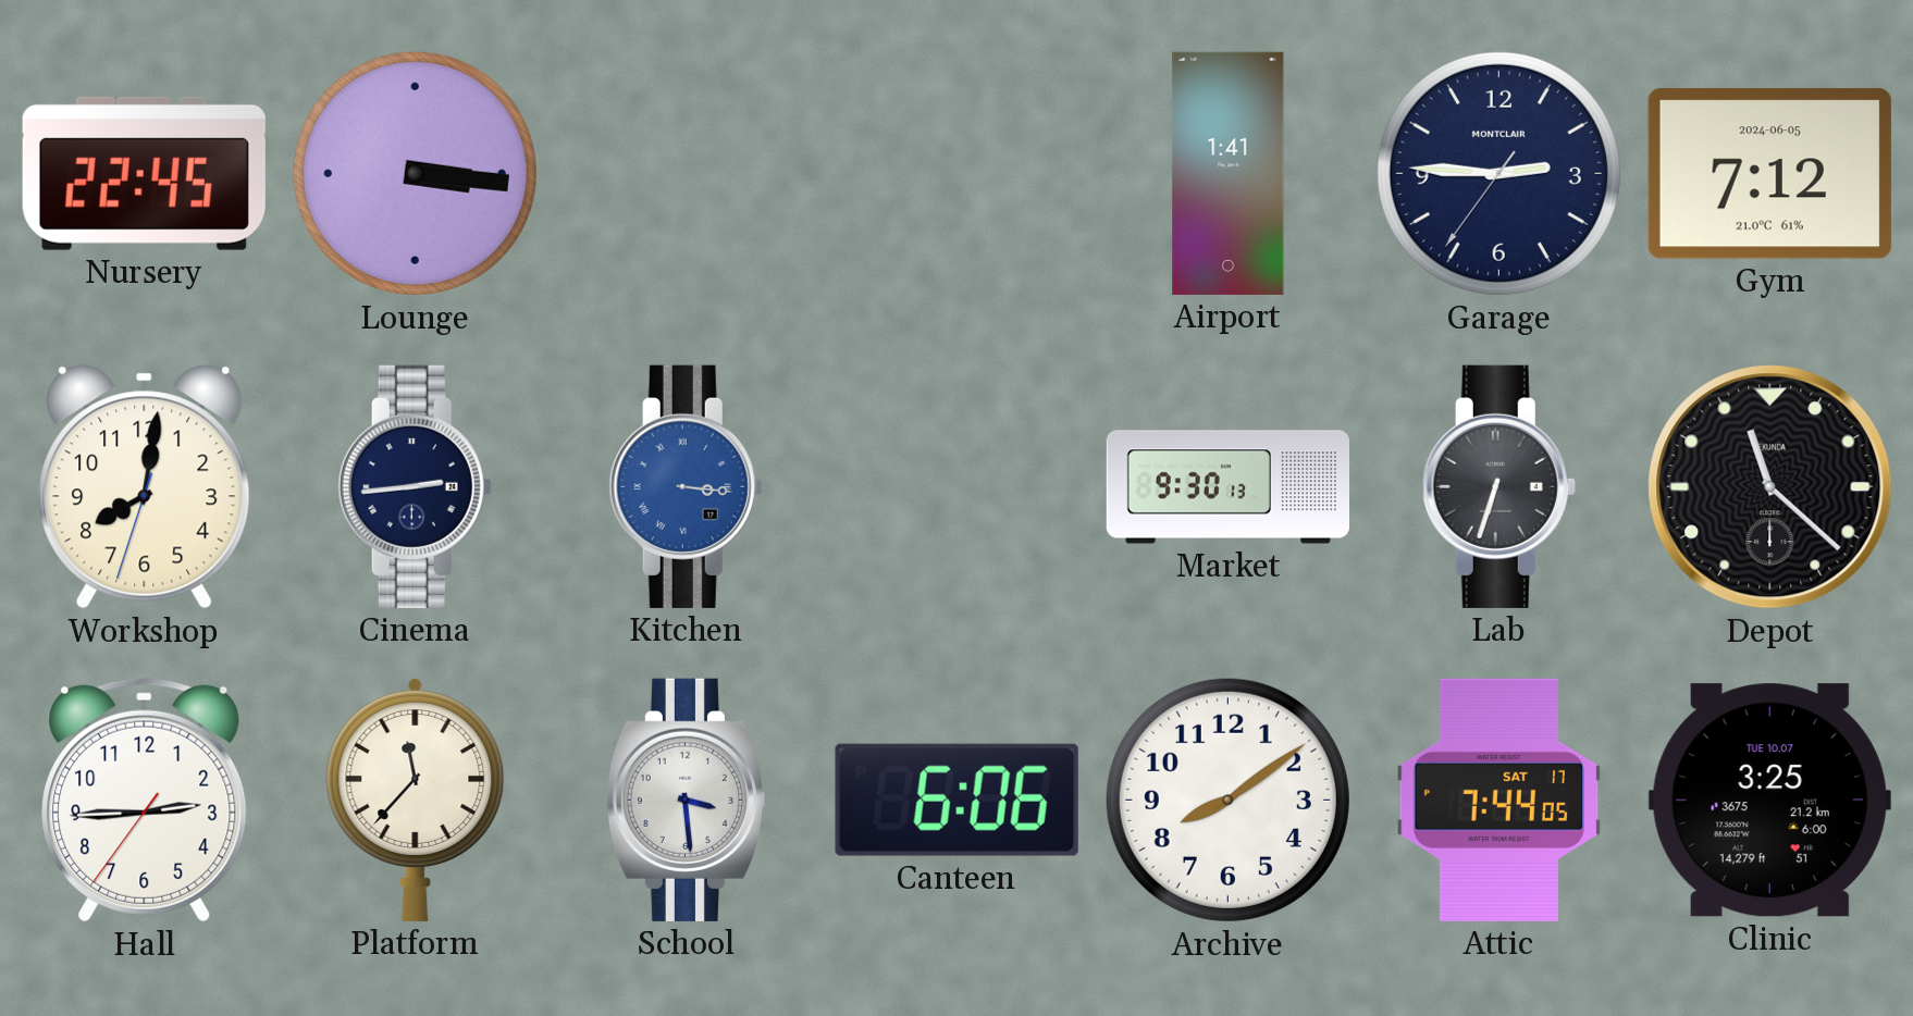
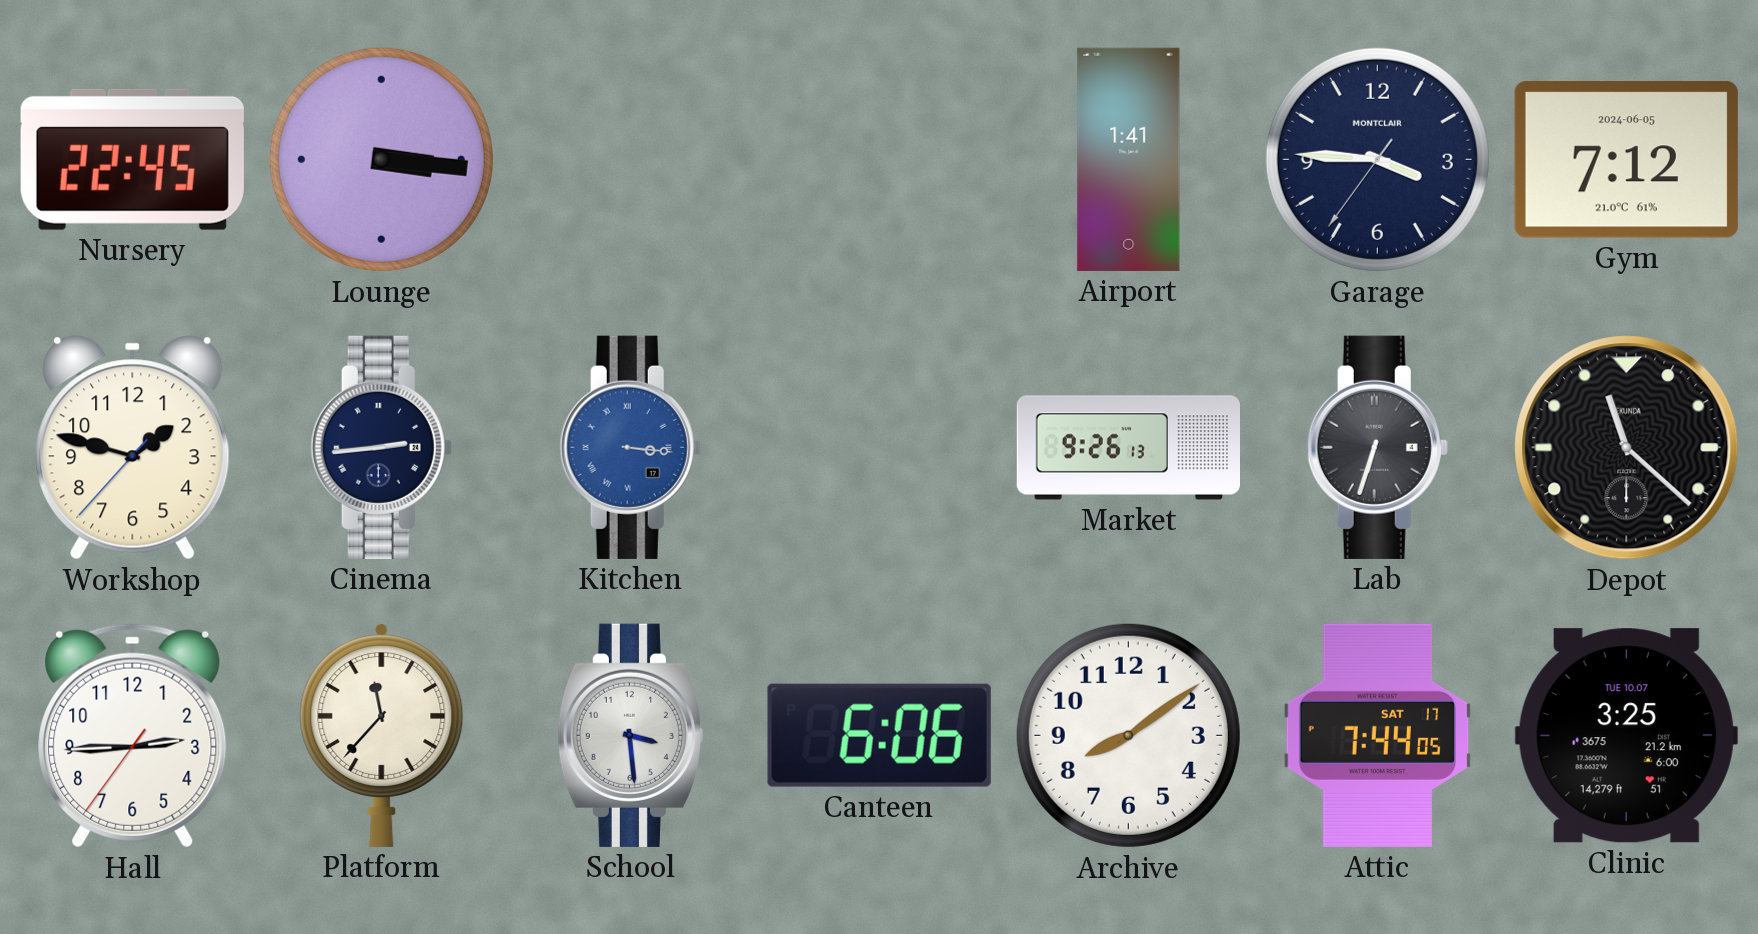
Garage: 2:45 -> 3:45 (1377, 159)
Workshop: 8:01 -> 1:47 (133, 448)
Market: 9:30 -> 9:26 (1128, 448)
